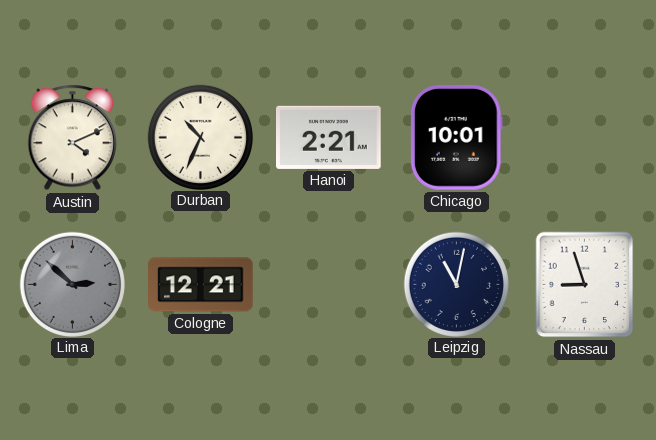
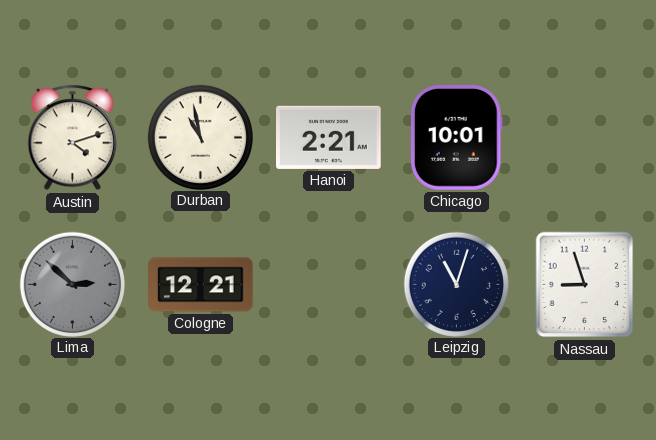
Austin: 4:11 -> 4:12 (72, 138)
Durban: 10:34 -> 10:58 (200, 137)
Leipzig: 11:02 -> 11:03 (456, 284)
